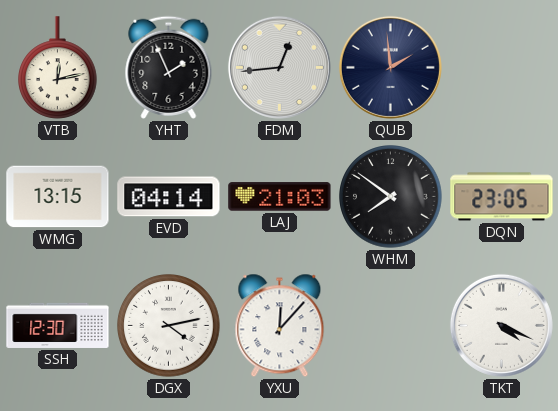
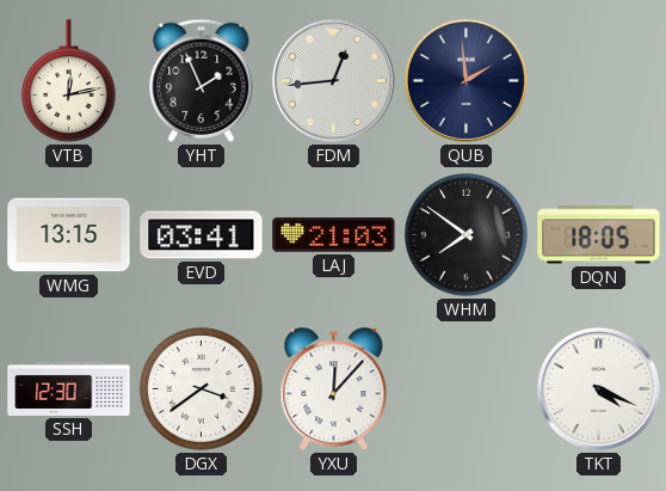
EVD: 04:14 -> 03:41 (202, 235)
DQN: 23:05 -> 18:05 (599, 235)
DGX: 4:13 -> 3:39 (202, 389)
